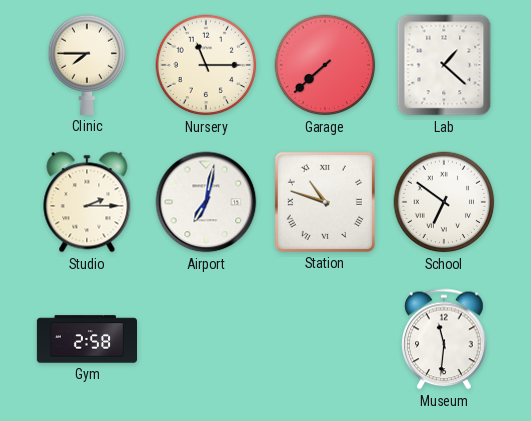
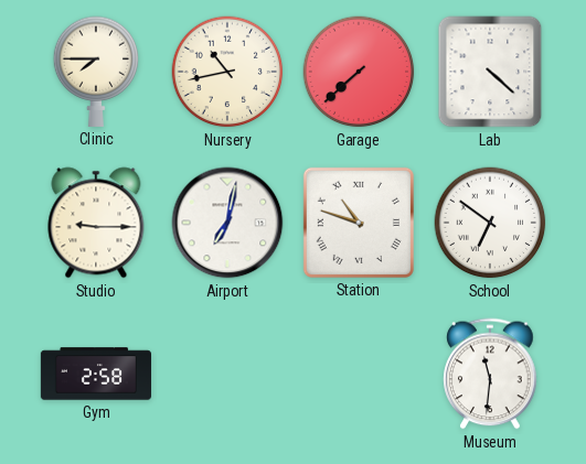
Nursery: 11:15 -> 10:43 (227, 72)
Lab: 1:22 -> 4:22 (490, 72)
Studio: 2:15 -> 9:15 (96, 223)
